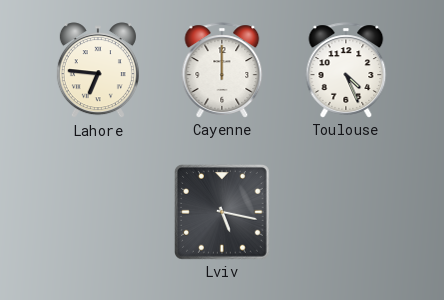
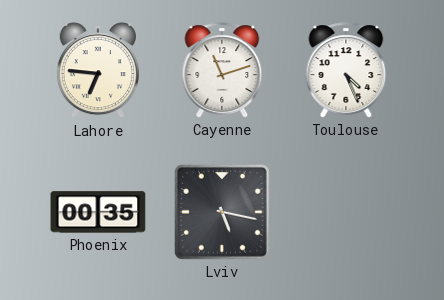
Cayenne: 12:00 -> 11:12 (222, 70)
Phoenix: none -> 00:35 (98, 212)
